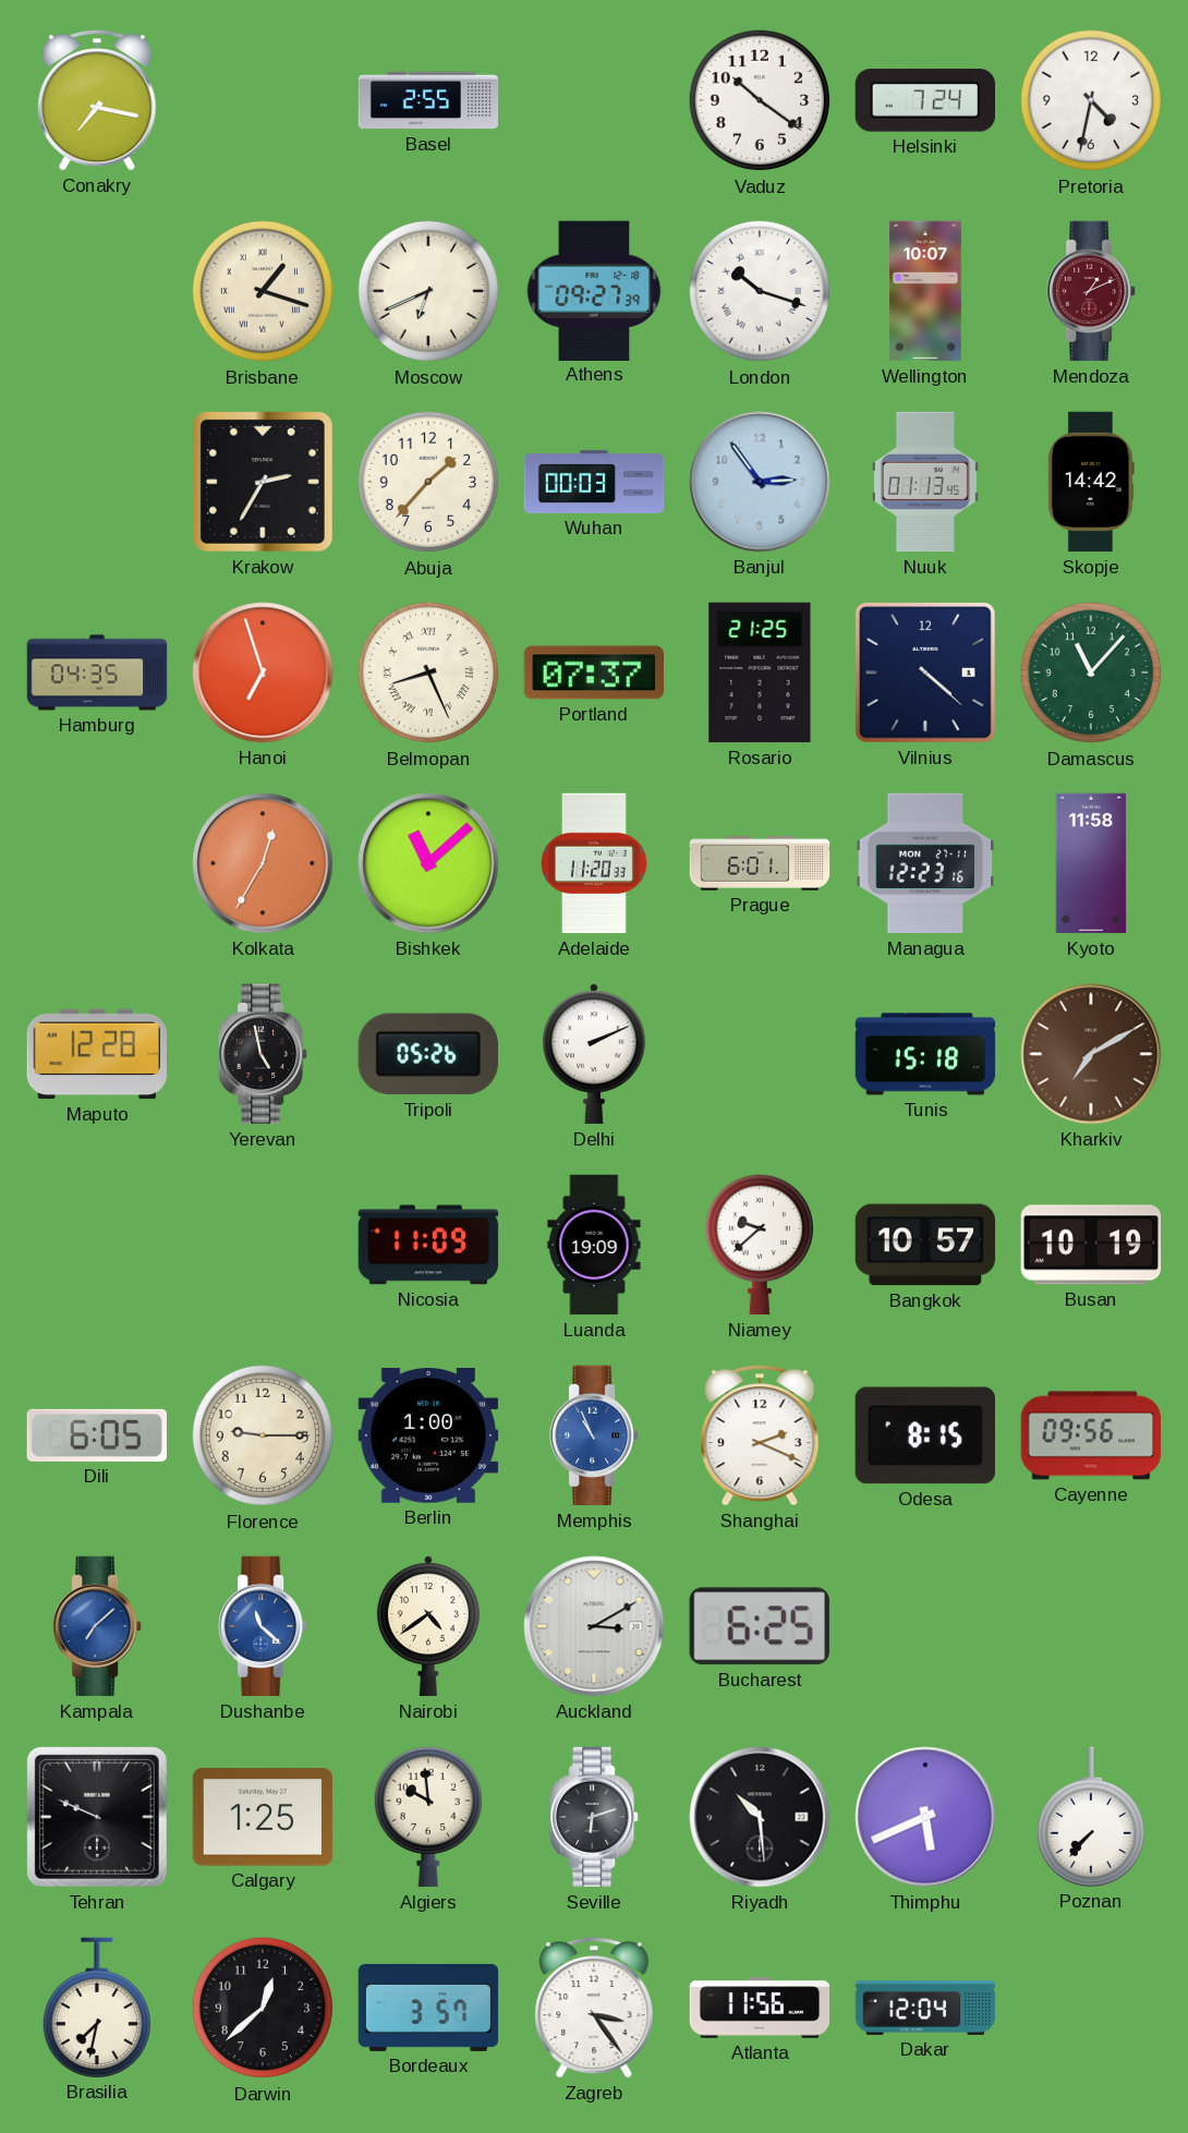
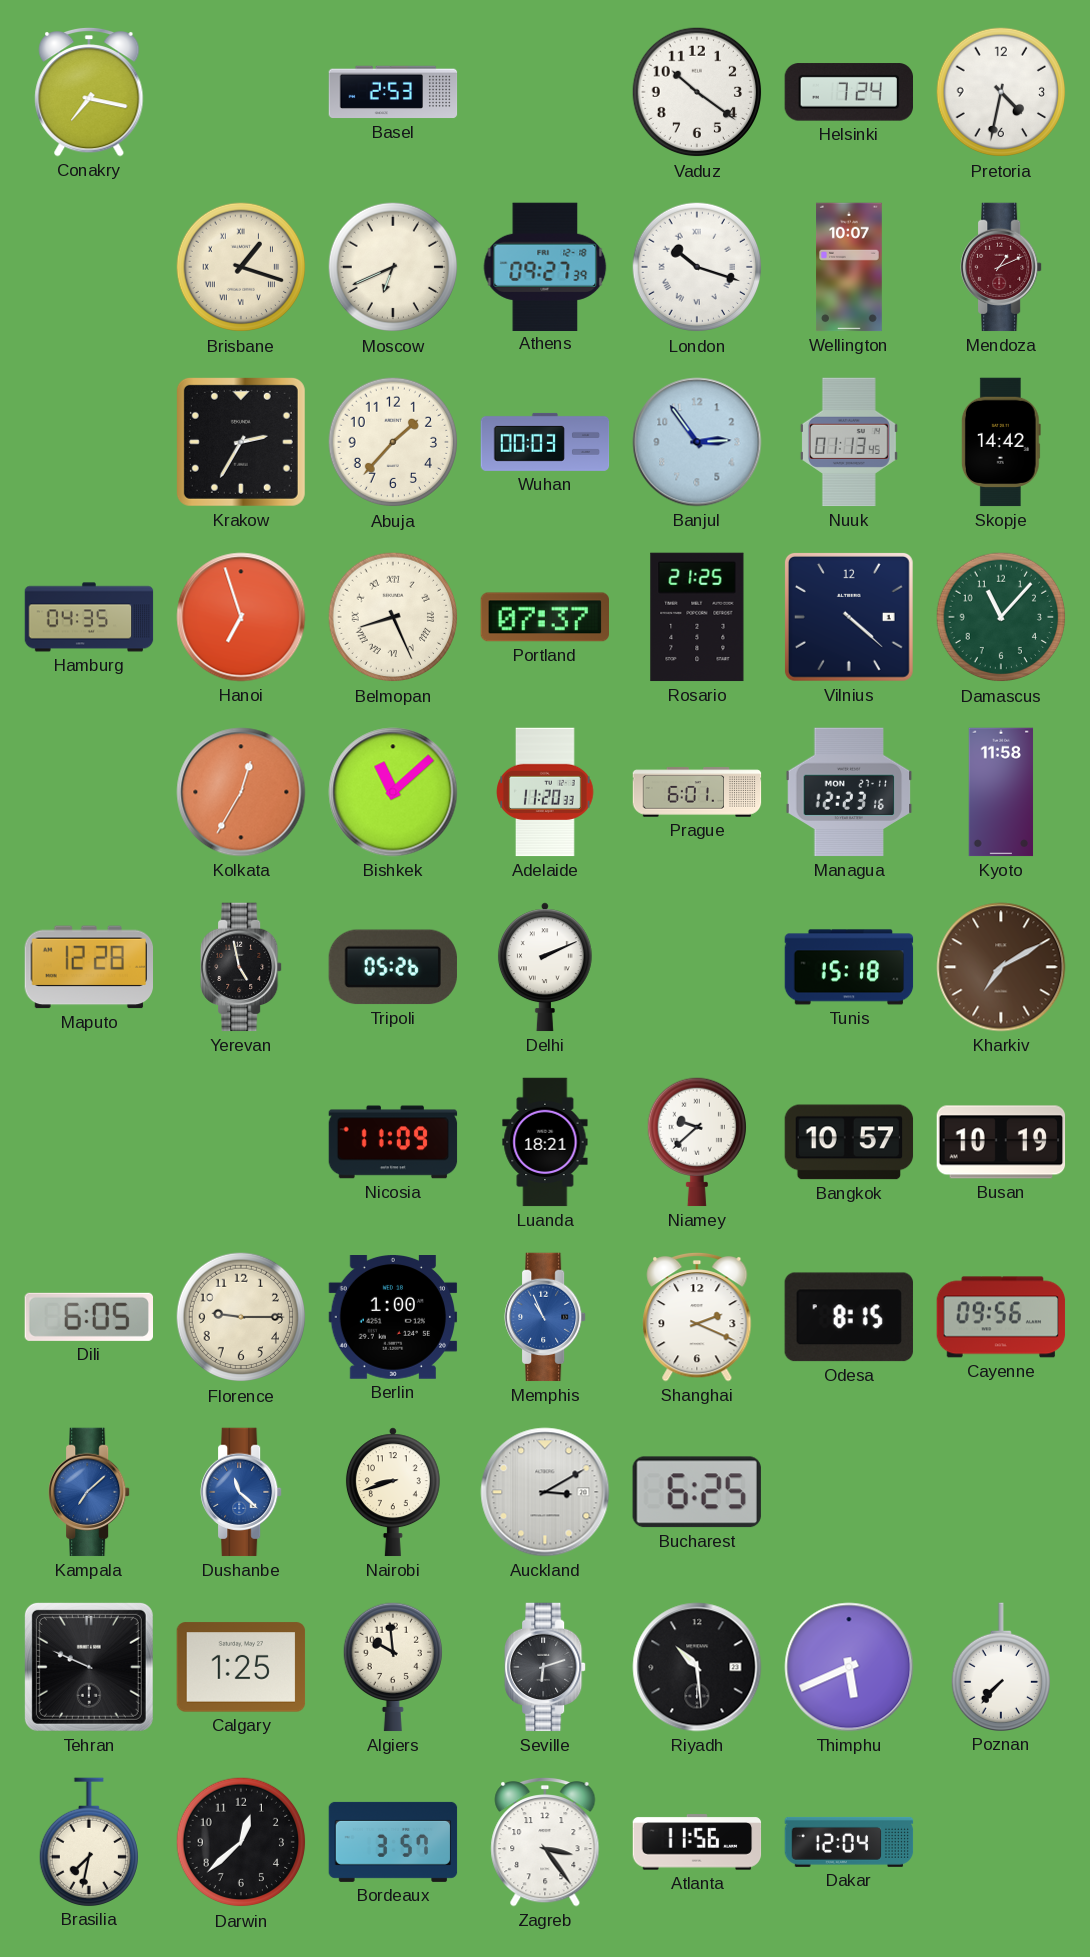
Basel: 2:55 -> 2:53 (393, 92)
Luanda: 19:09 -> 18:21 (545, 1142)
Nairobi: 4:39 -> 8:42 (393, 1492)
